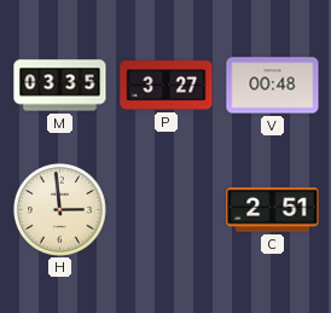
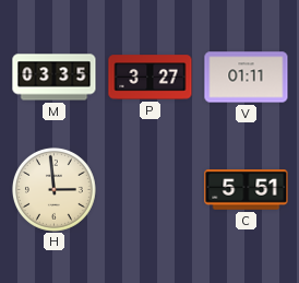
V: 00:48 -> 01:11 (247, 78)
C: 2:51 -> 5:51 (247, 190)
